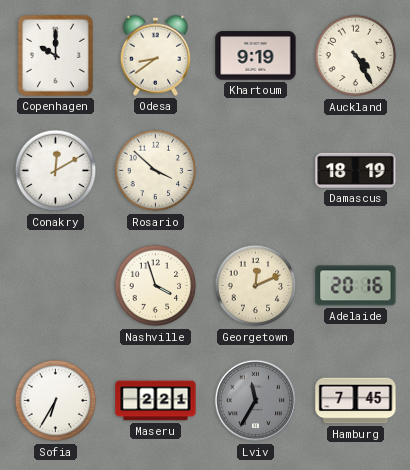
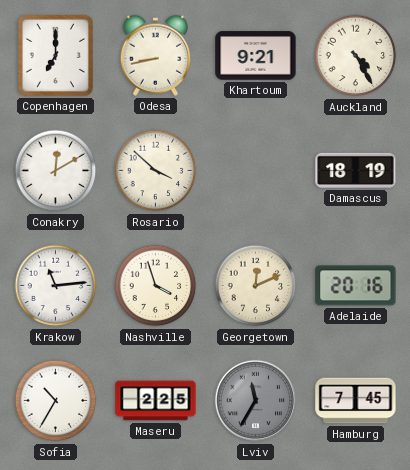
Copenhagen: 10:00 -> 7:00 (55, 55)
Odesa: 8:39 -> 8:43 (155, 55)
Khartoum: 9:19 -> 9:21 (256, 56)
Krakow: none -> 11:14 (56, 286)
Sofia: 6:35 -> 10:35 (56, 401)
Maseru: 2:21 -> 2:25 (156, 401)
